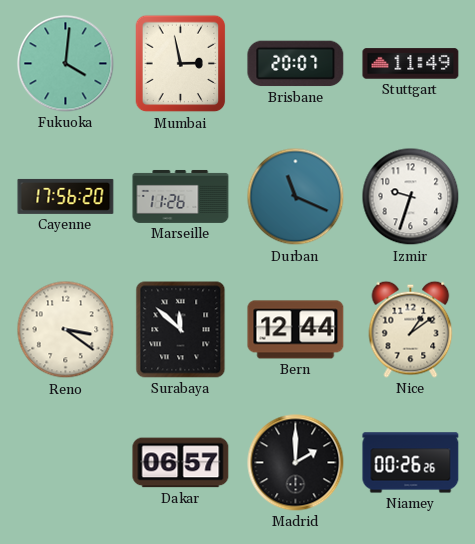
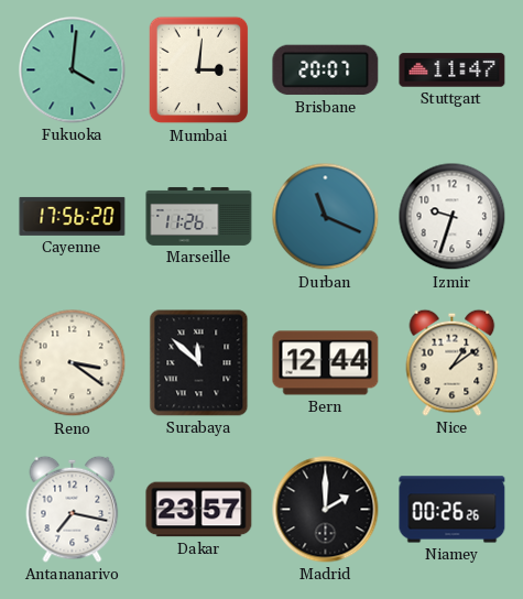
Mumbai: 2:58 -> 3:01 (199, 70)
Stuttgart: 11:49 -> 11:47 (453, 70)
Antananarivo: none -> 7:17 (73, 509)
Dakar: 06:57 -> 23:57 (199, 510)
